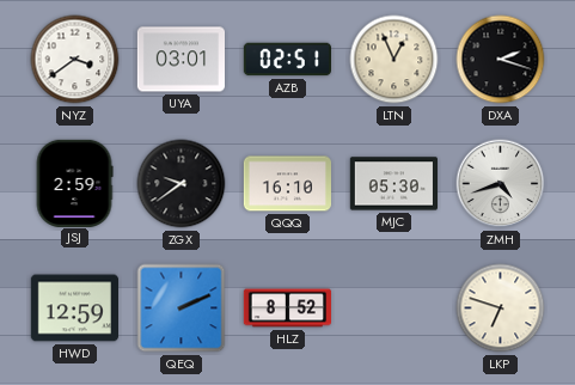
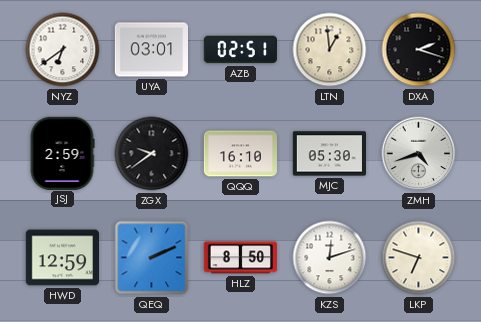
NYZ: 3:39 -> 6:39 (63, 50)
LTN: 12:56 -> 12:59 (330, 50)
HLZ: 8:52 -> 8:50 (240, 258)
KZS: none -> 12:12 (330, 258)
